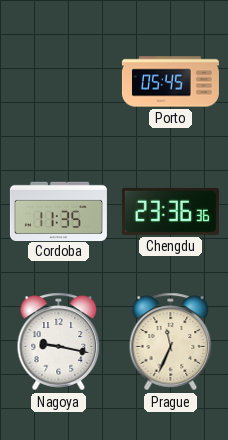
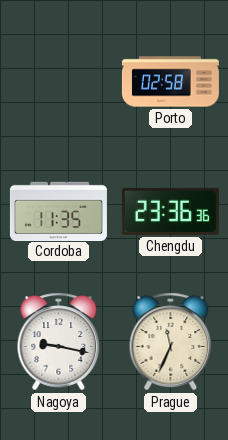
Porto: 05:45 -> 02:58 (170, 82)
